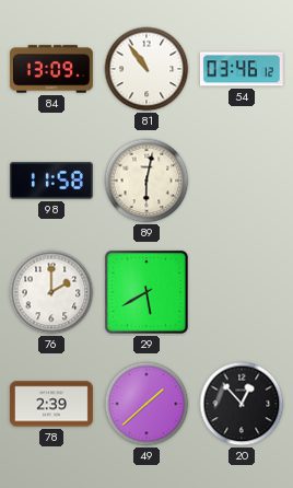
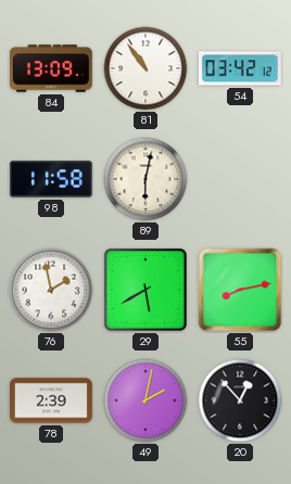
54: 03:46 -> 03:42 (240, 68)
76: 2:00 -> 1:58 (51, 290)
55: none -> 8:13 (240, 290)
49: 1:38 -> 2:02 (145, 400)
